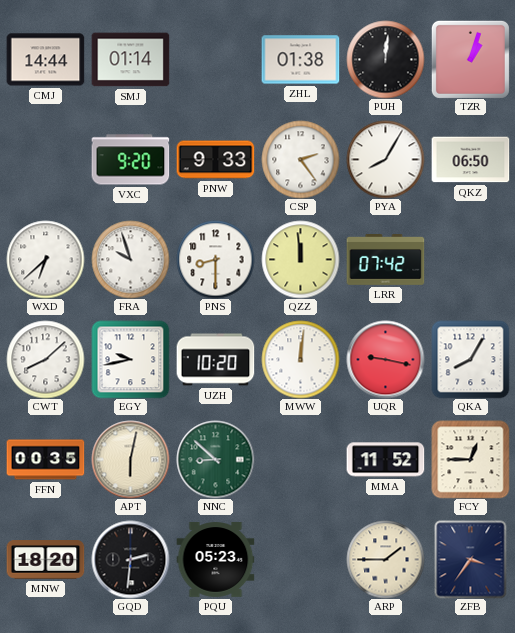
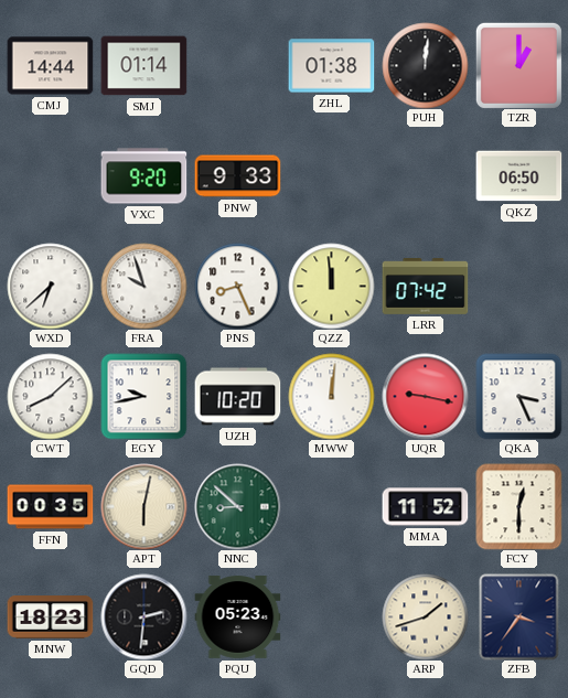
TZR: 1:03 -> 1:00 (518, 65)
CSP: 2:24 -> none (300, 159)
PYA: 8:05 -> none (385, 159)
PNS: 8:30 -> 8:26 (237, 286)
QKA: 8:05 -> 3:26 (518, 396)
FCY: 12:45 -> 12:30 (518, 506)
MNW: 18:20 -> 18:23 (50, 618)
ARP: 1:45 -> 1:42 (425, 616)
